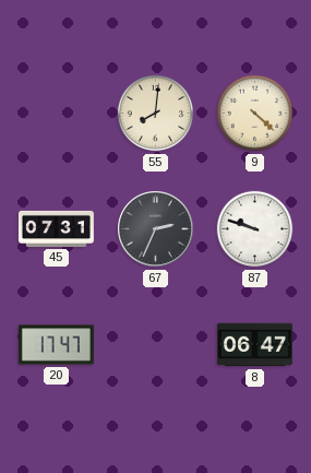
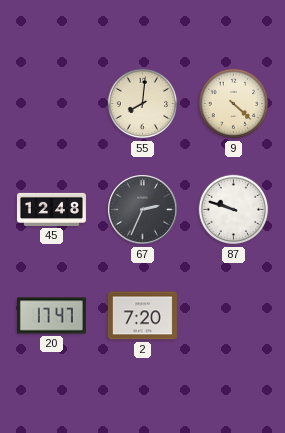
45: 07:31 -> 12:48 (51, 209)
2: none -> 7:20 (142, 316)
8: 06:47 -> none (254, 345)
